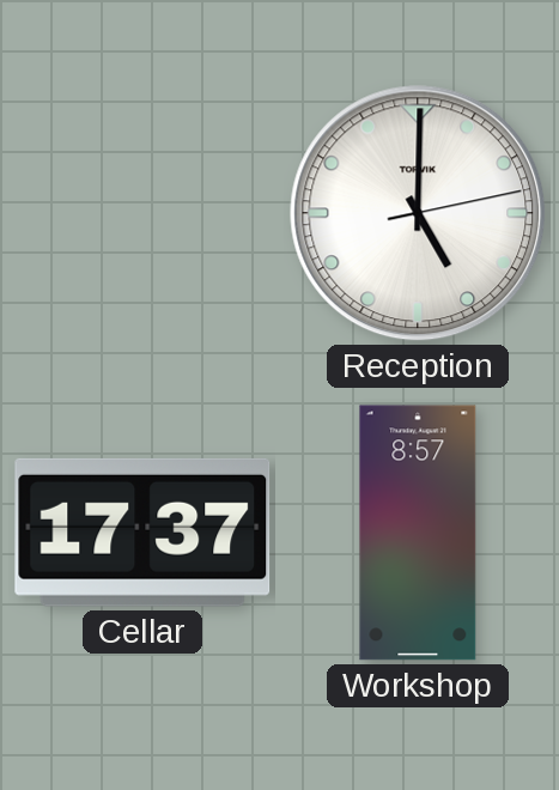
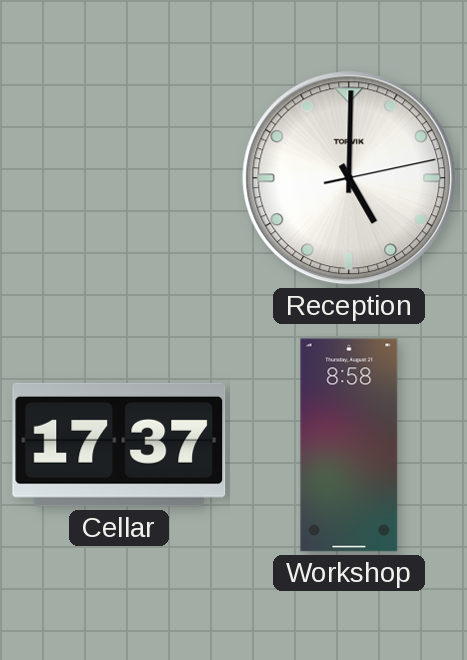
Workshop: 8:57 -> 8:58 (349, 445)
